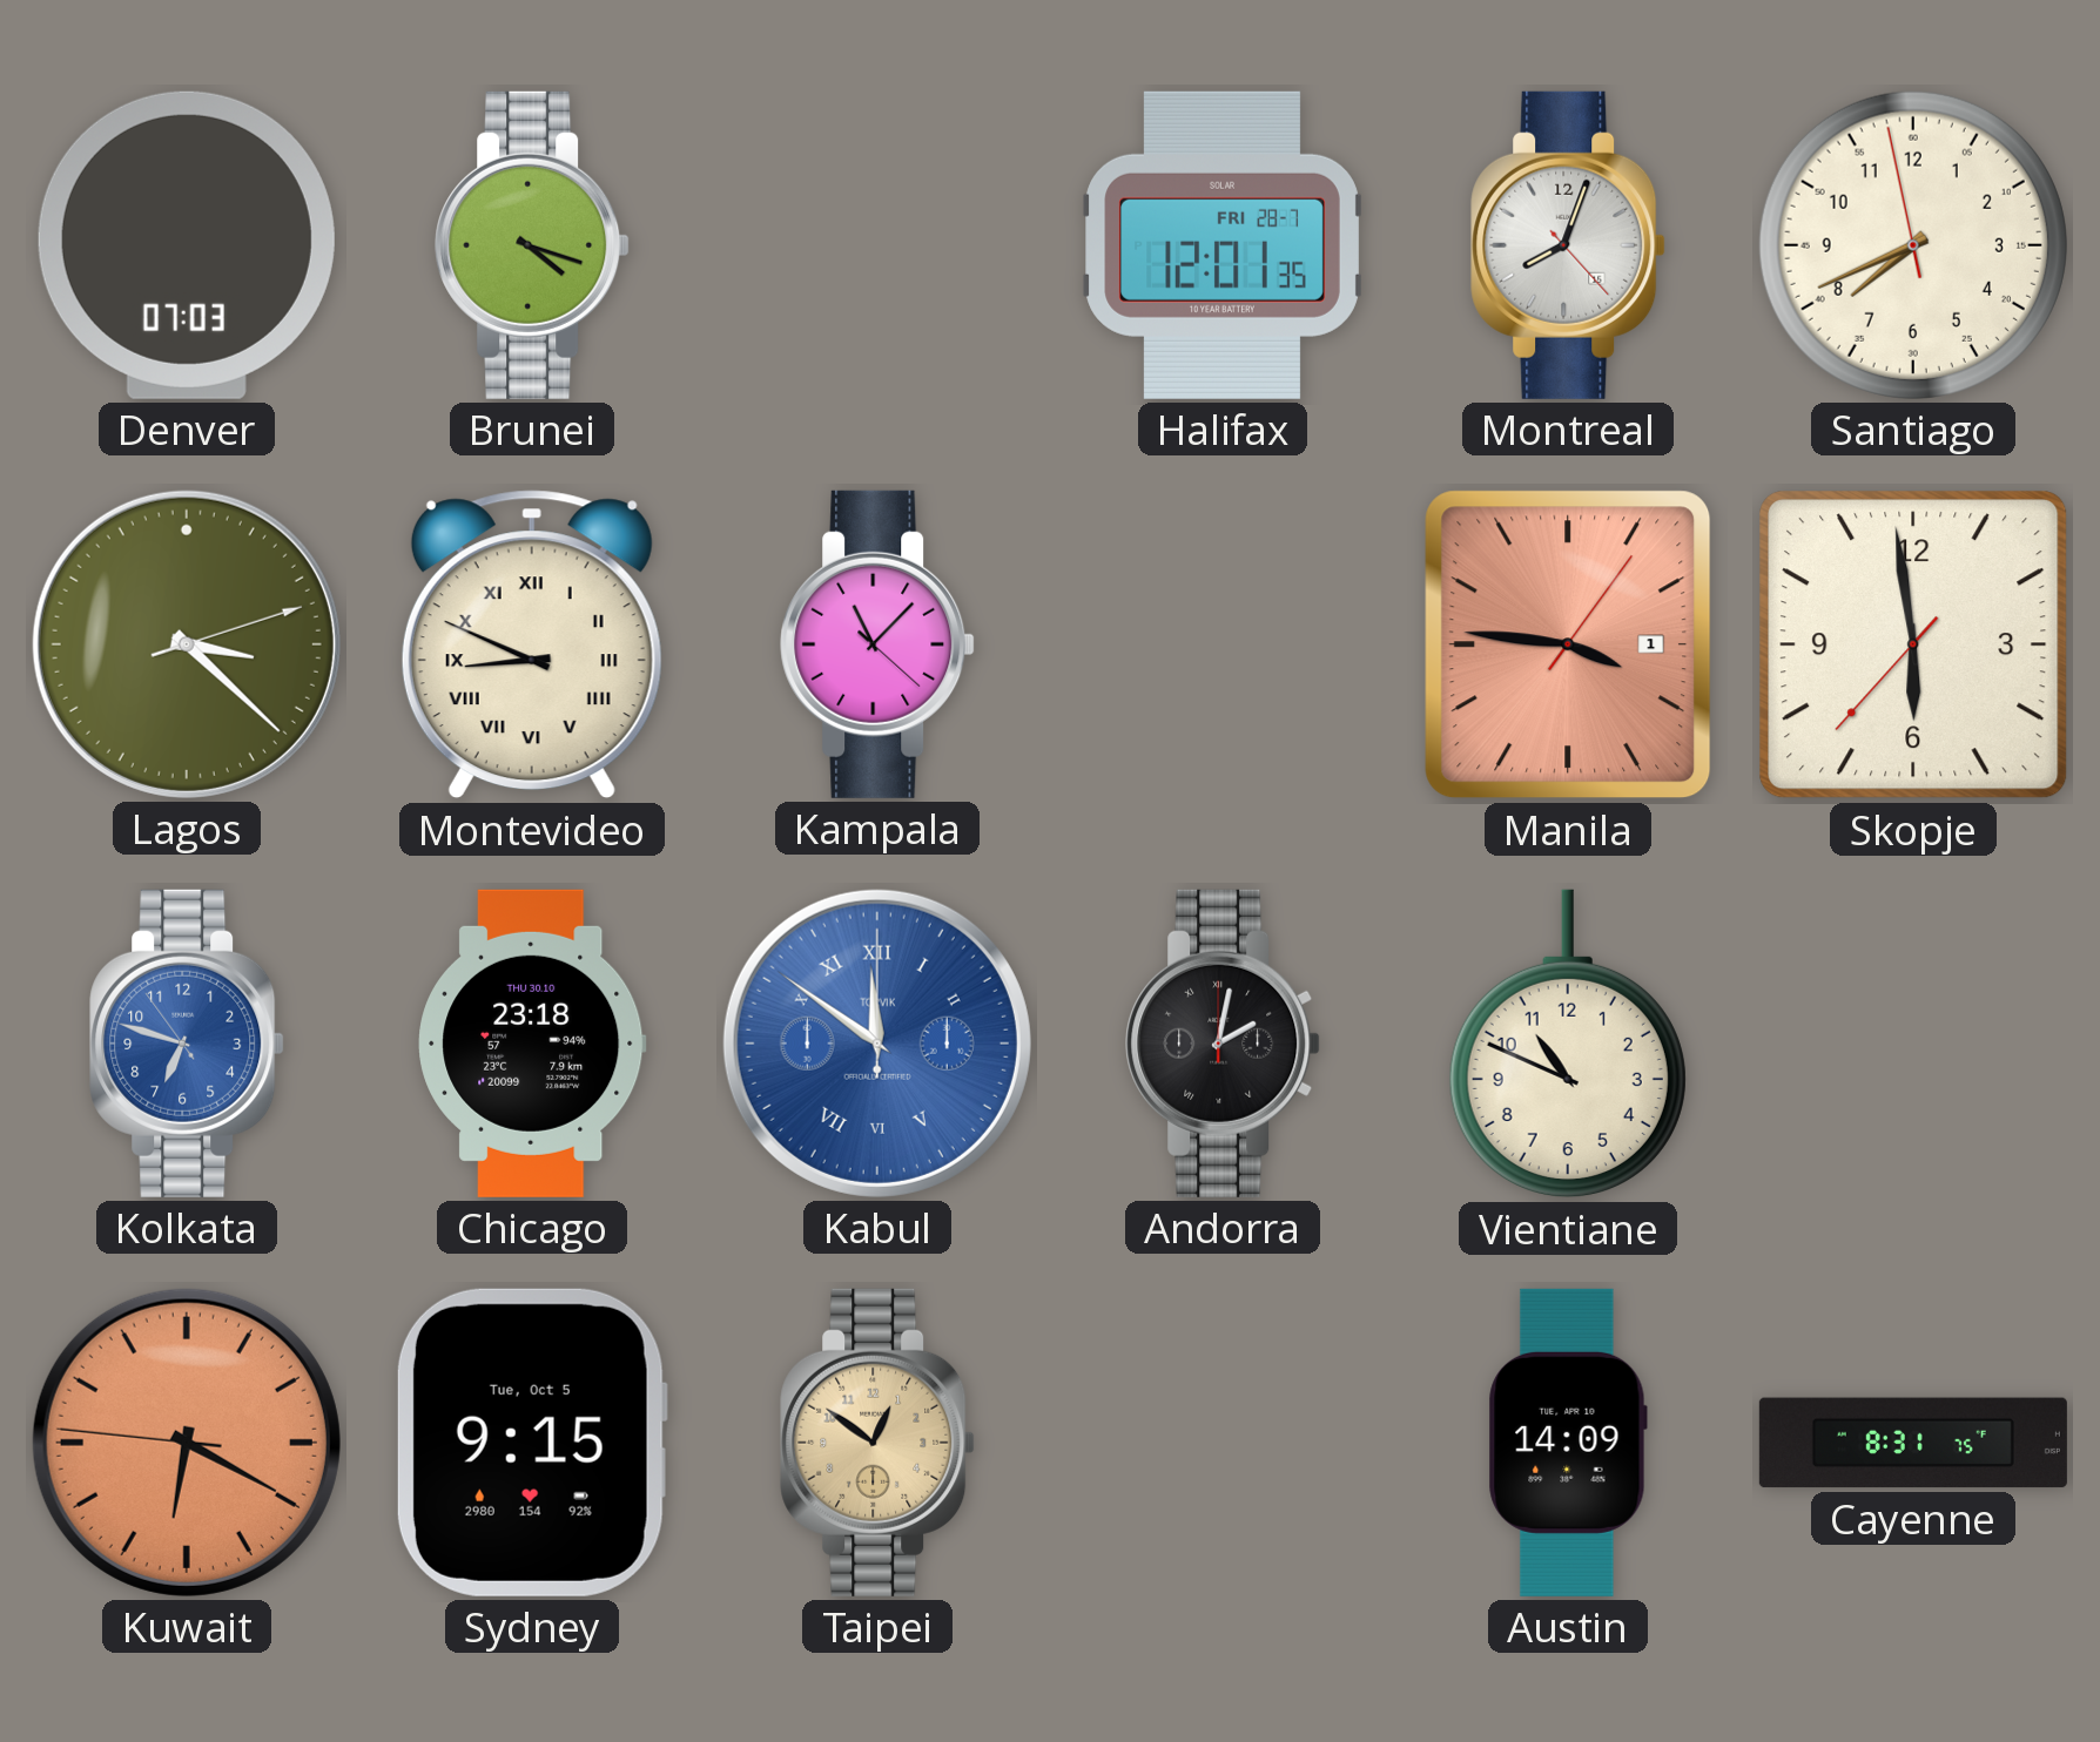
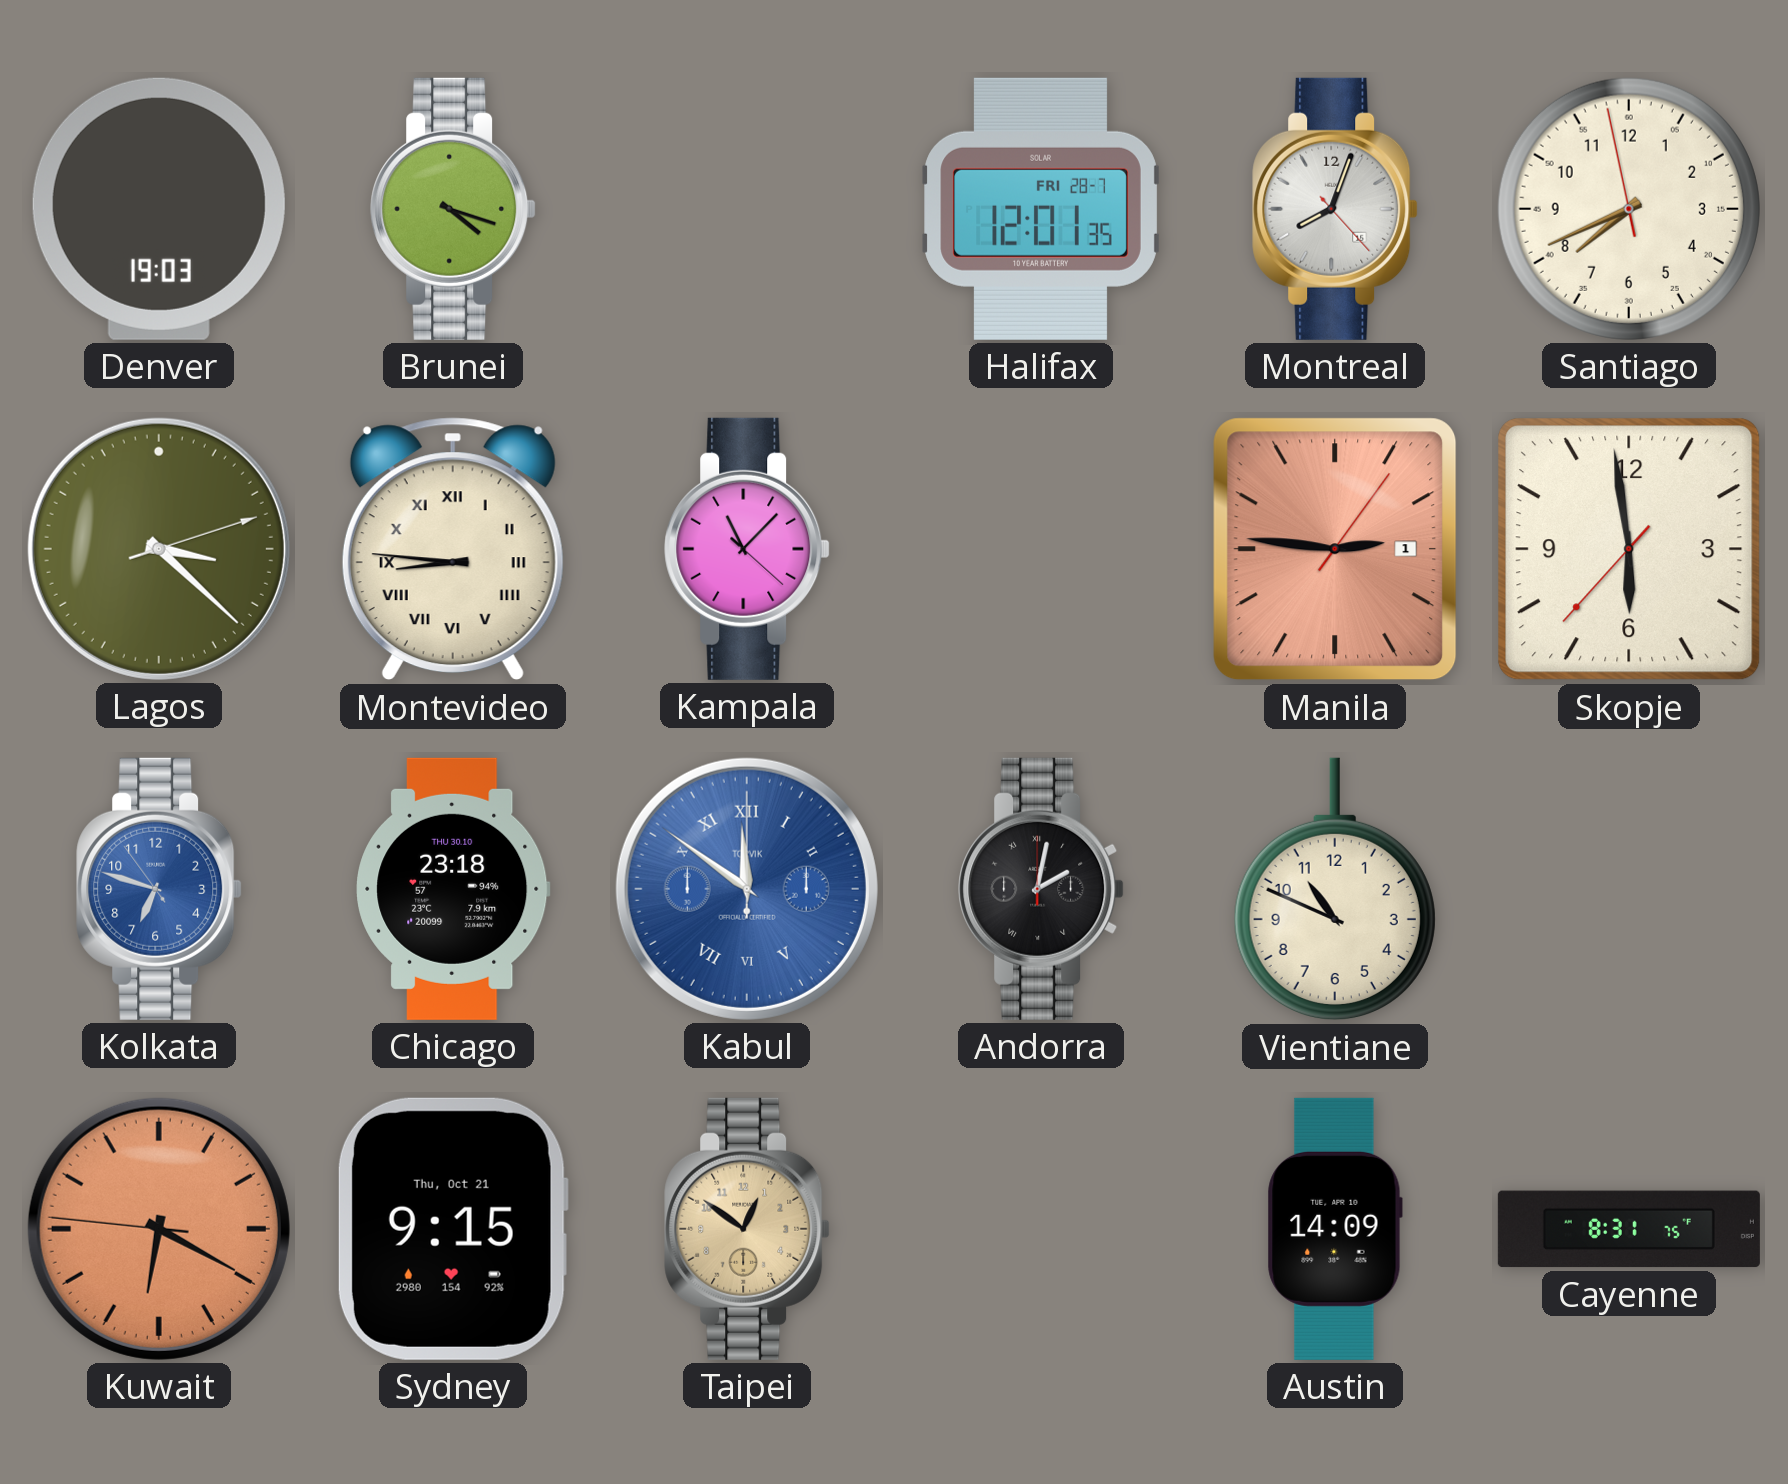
Denver: 07:03 -> 19:03 (159, 209)
Montevideo: 8:49 -> 8:46 (453, 549)
Manila: 3:46 -> 2:46 (1335, 549)
Sydney date: Tue, Oct 5 -> Thu, Oct 21 (453, 1229)
